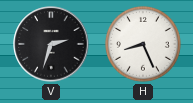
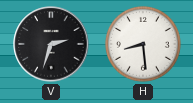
H: 8:26 -> 8:29 (143, 44)
